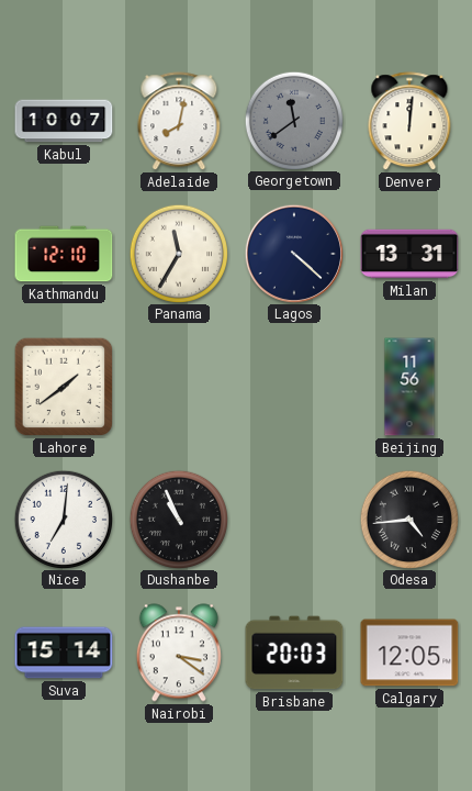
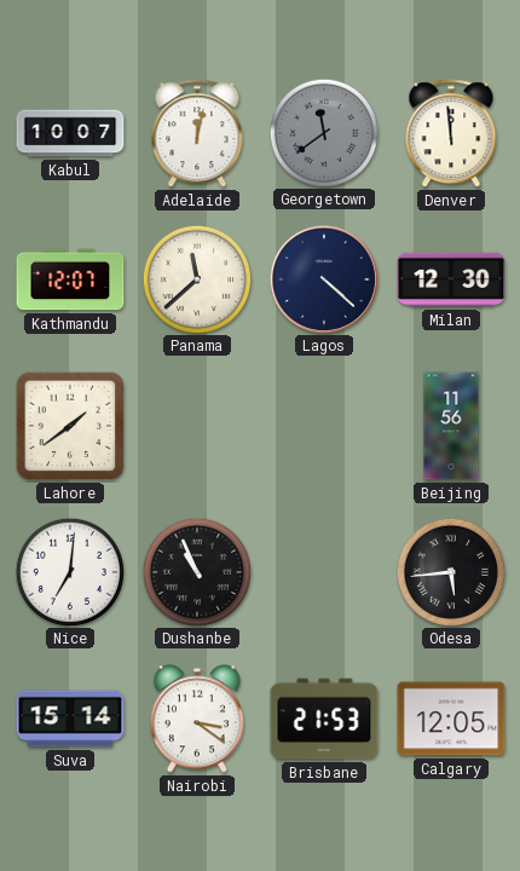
Adelaide: 8:02 -> 12:02 (197, 134)
Denver: 12:01 -> 11:59 (451, 134)
Kathmandu: 12:10 -> 12:07 (70, 279)
Panama: 11:35 -> 11:38 (196, 278)
Milan: 13:31 -> 12:30 (451, 279)
Odesa: 4:44 -> 5:44 (450, 571)
Brisbane: 20:03 -> 21:53 (324, 719)
